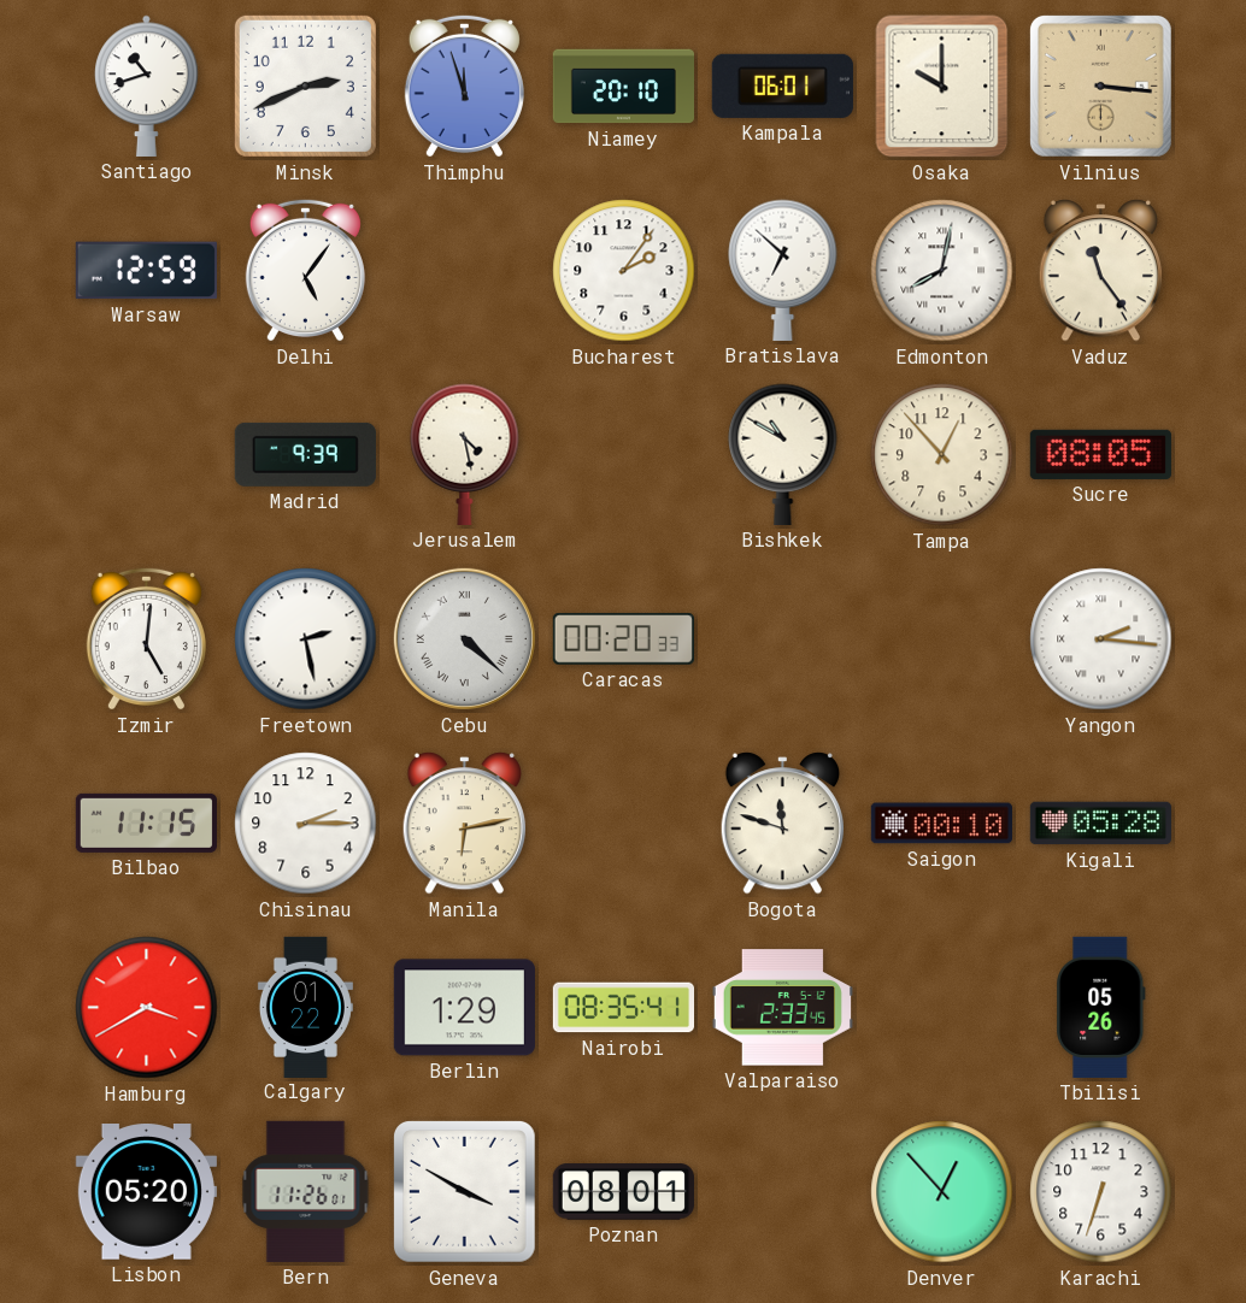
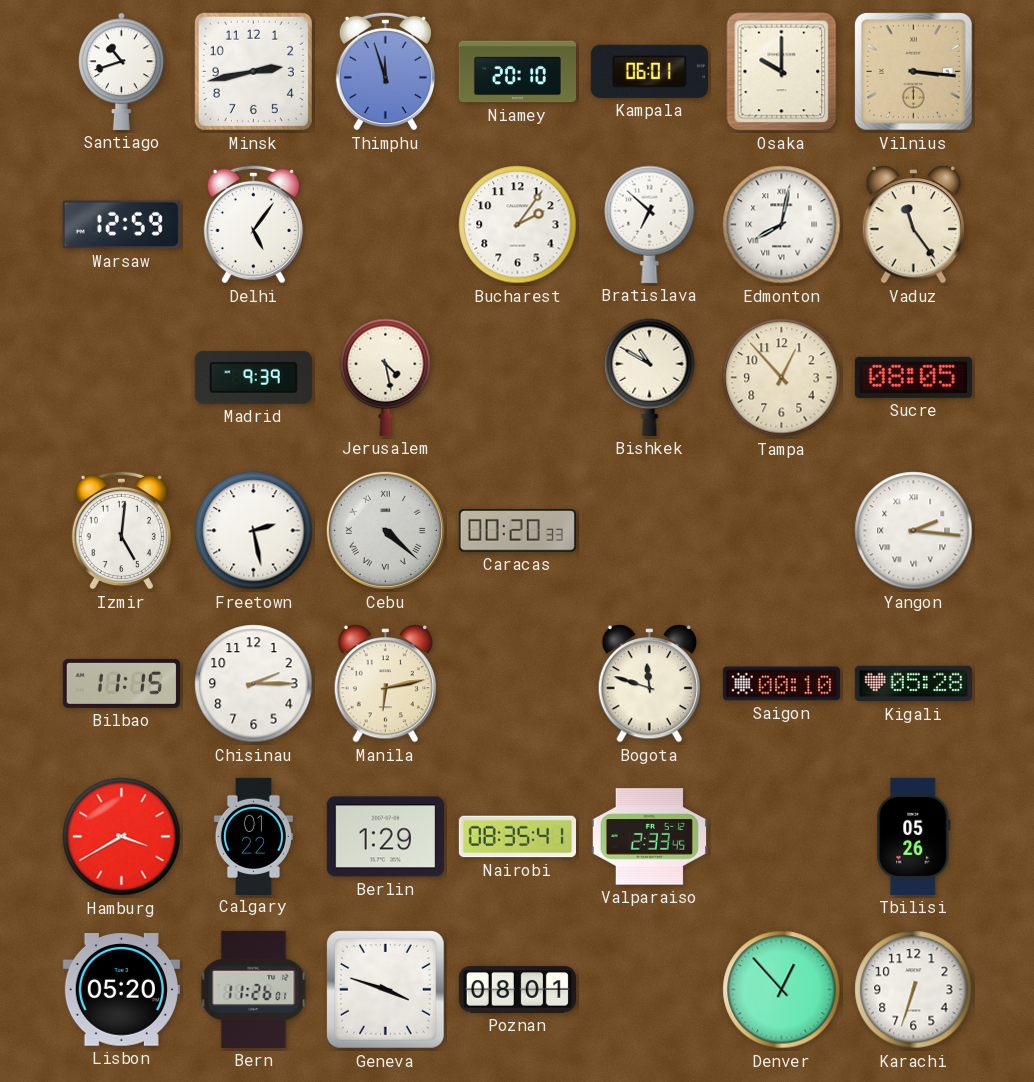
Minsk: 2:41 -> 2:43 (253, 71)
Geneva: 3:50 -> 3:48 (386, 990)
